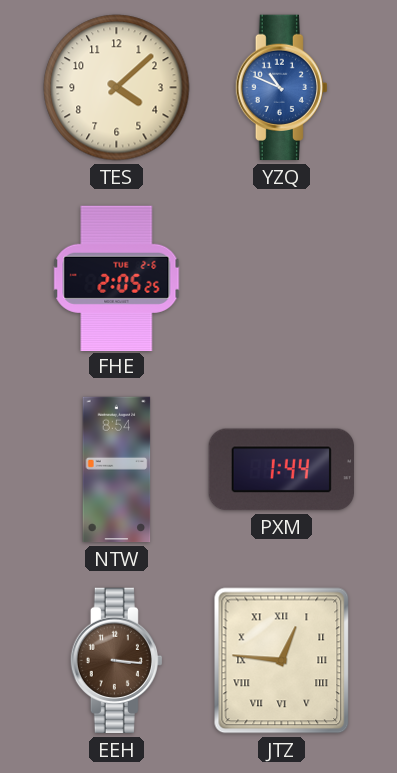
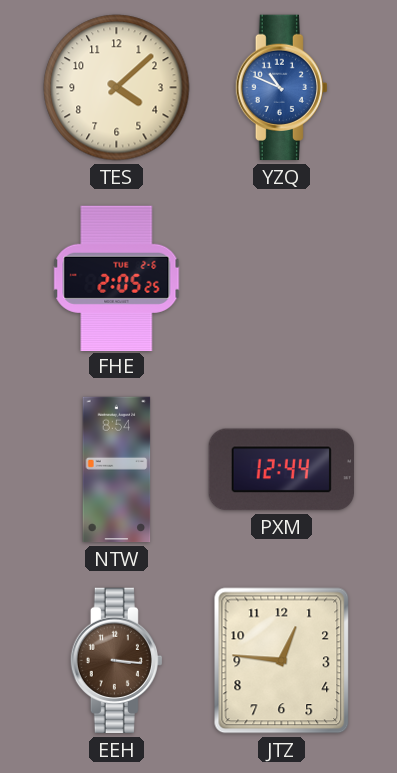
PXM: 1:44 -> 12:44 (281, 470)
JTZ numerals: Roman -> Arabic (282, 661)
